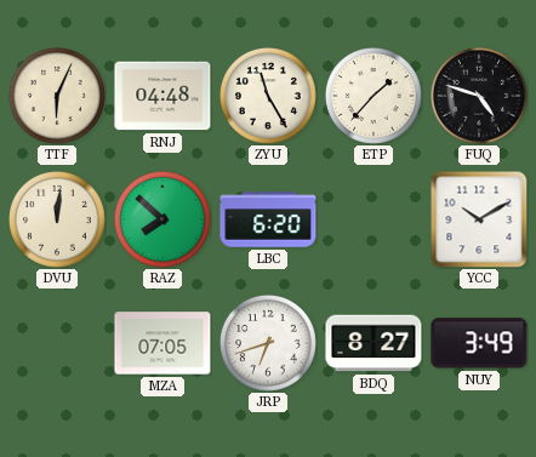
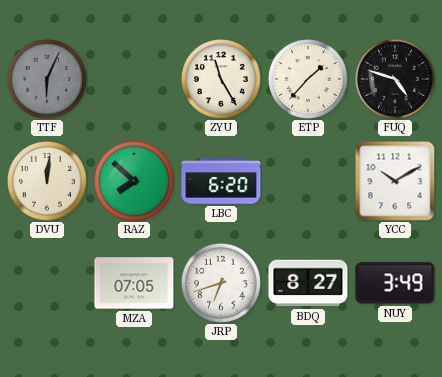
TTF dial: cream -> grey (47, 79)
RNJ: 04:48 -> none (162, 96)
